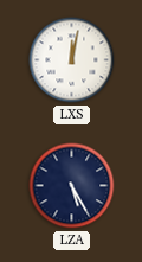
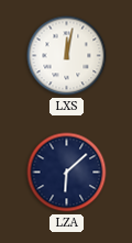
LZA: 5:25 -> 6:08 (67, 173)
